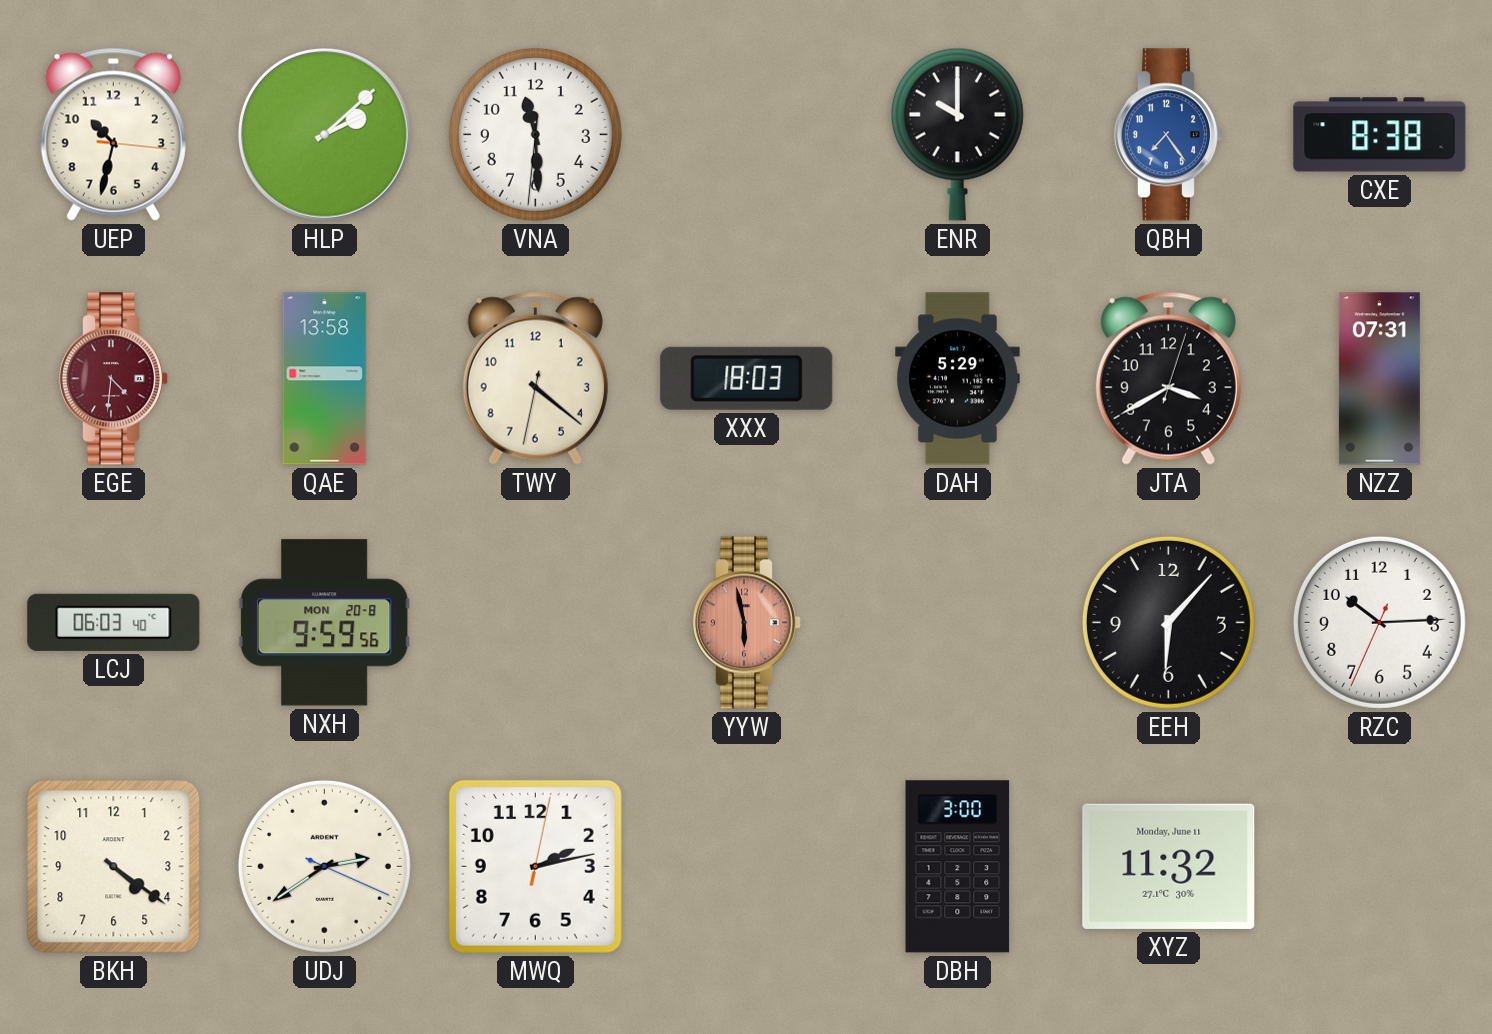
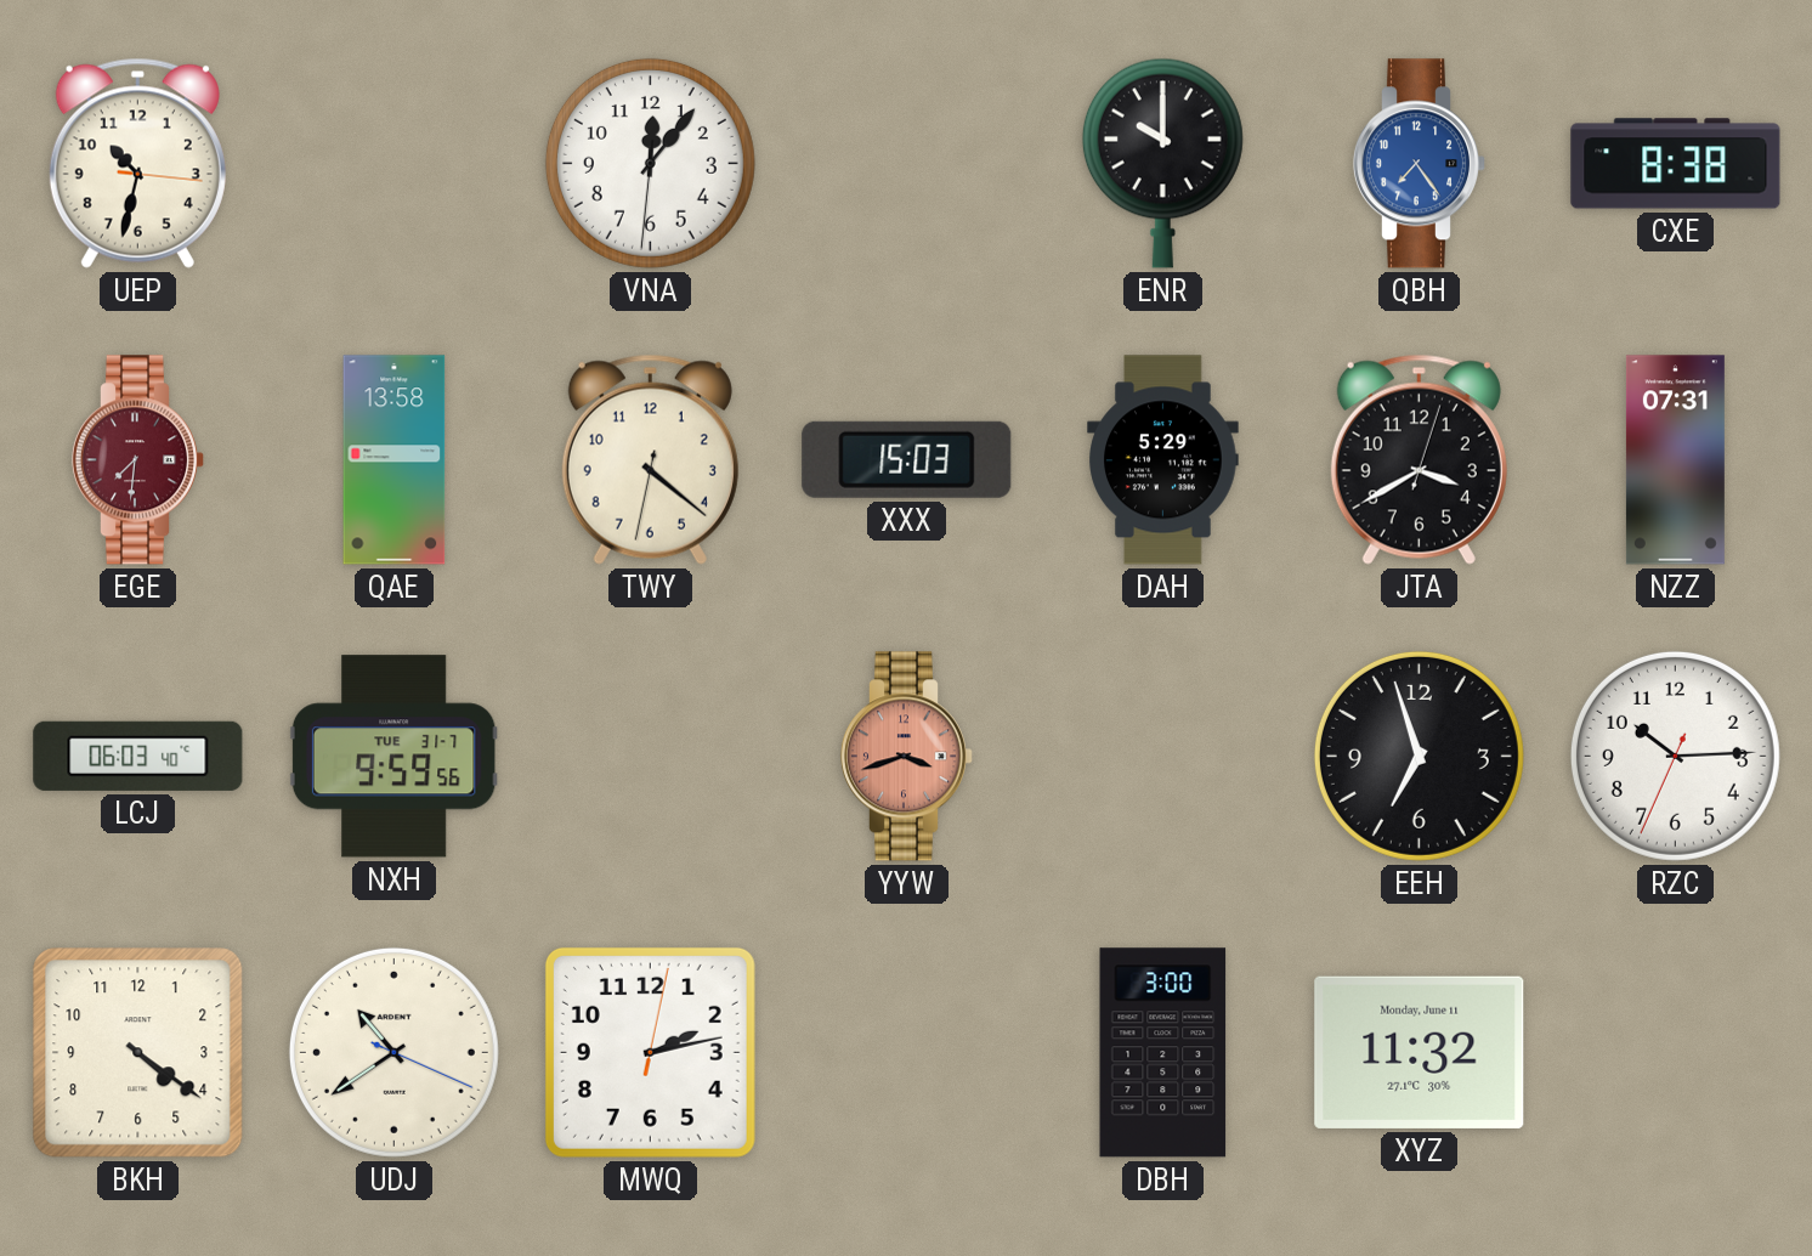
HLP: 2:08 -> none (324, 134)
VNA: 11:29 -> 12:06 (650, 163)
EGE: 4:31 -> 7:31 (137, 460)
XXX: 18:03 -> 15:03 (907, 459)
NXH date: MON 20-8 -> TUE 31-7 (393, 757)
YYW: 5:58 -> 3:42 (906, 757)
EEH: 6:07 -> 6:57 (1419, 756)
UDJ: 2:39 -> 10:39 (393, 1052)
